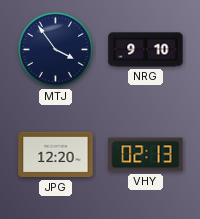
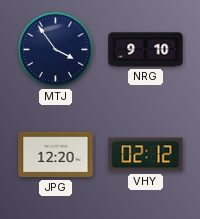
VHY: 02:13 -> 02:12 (146, 155)
